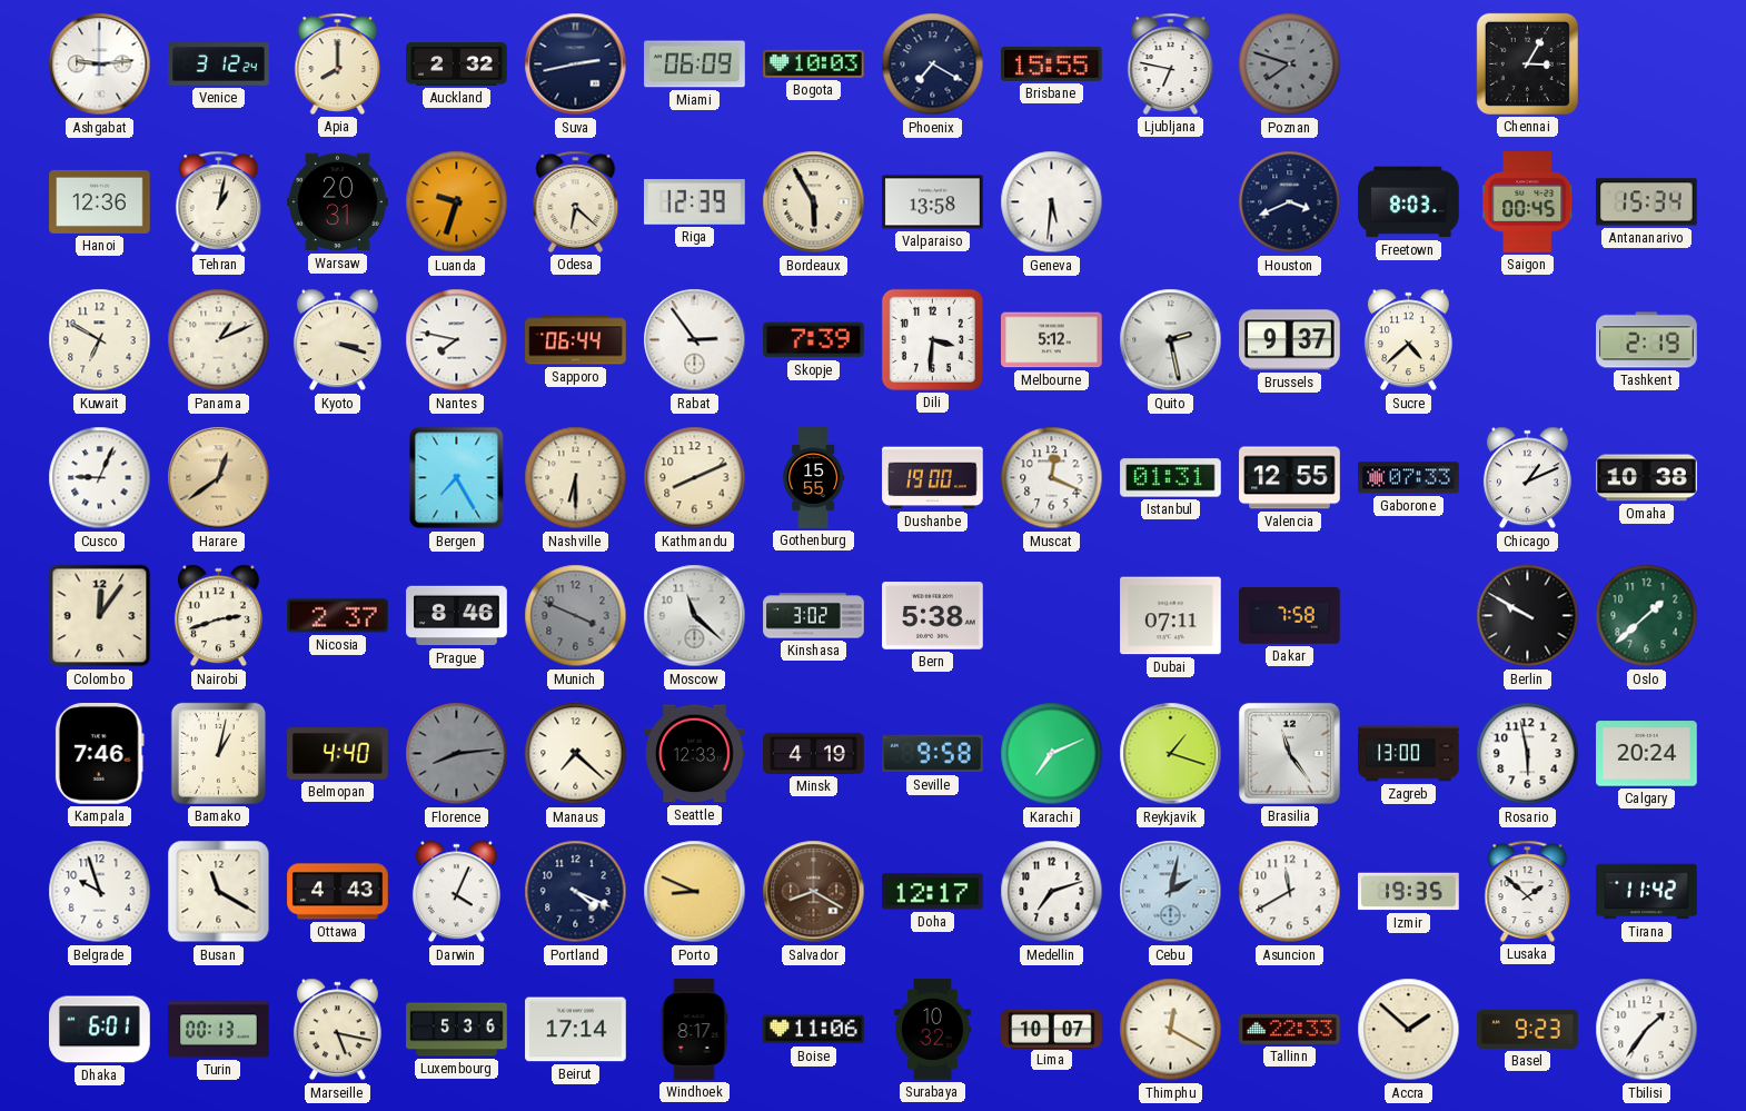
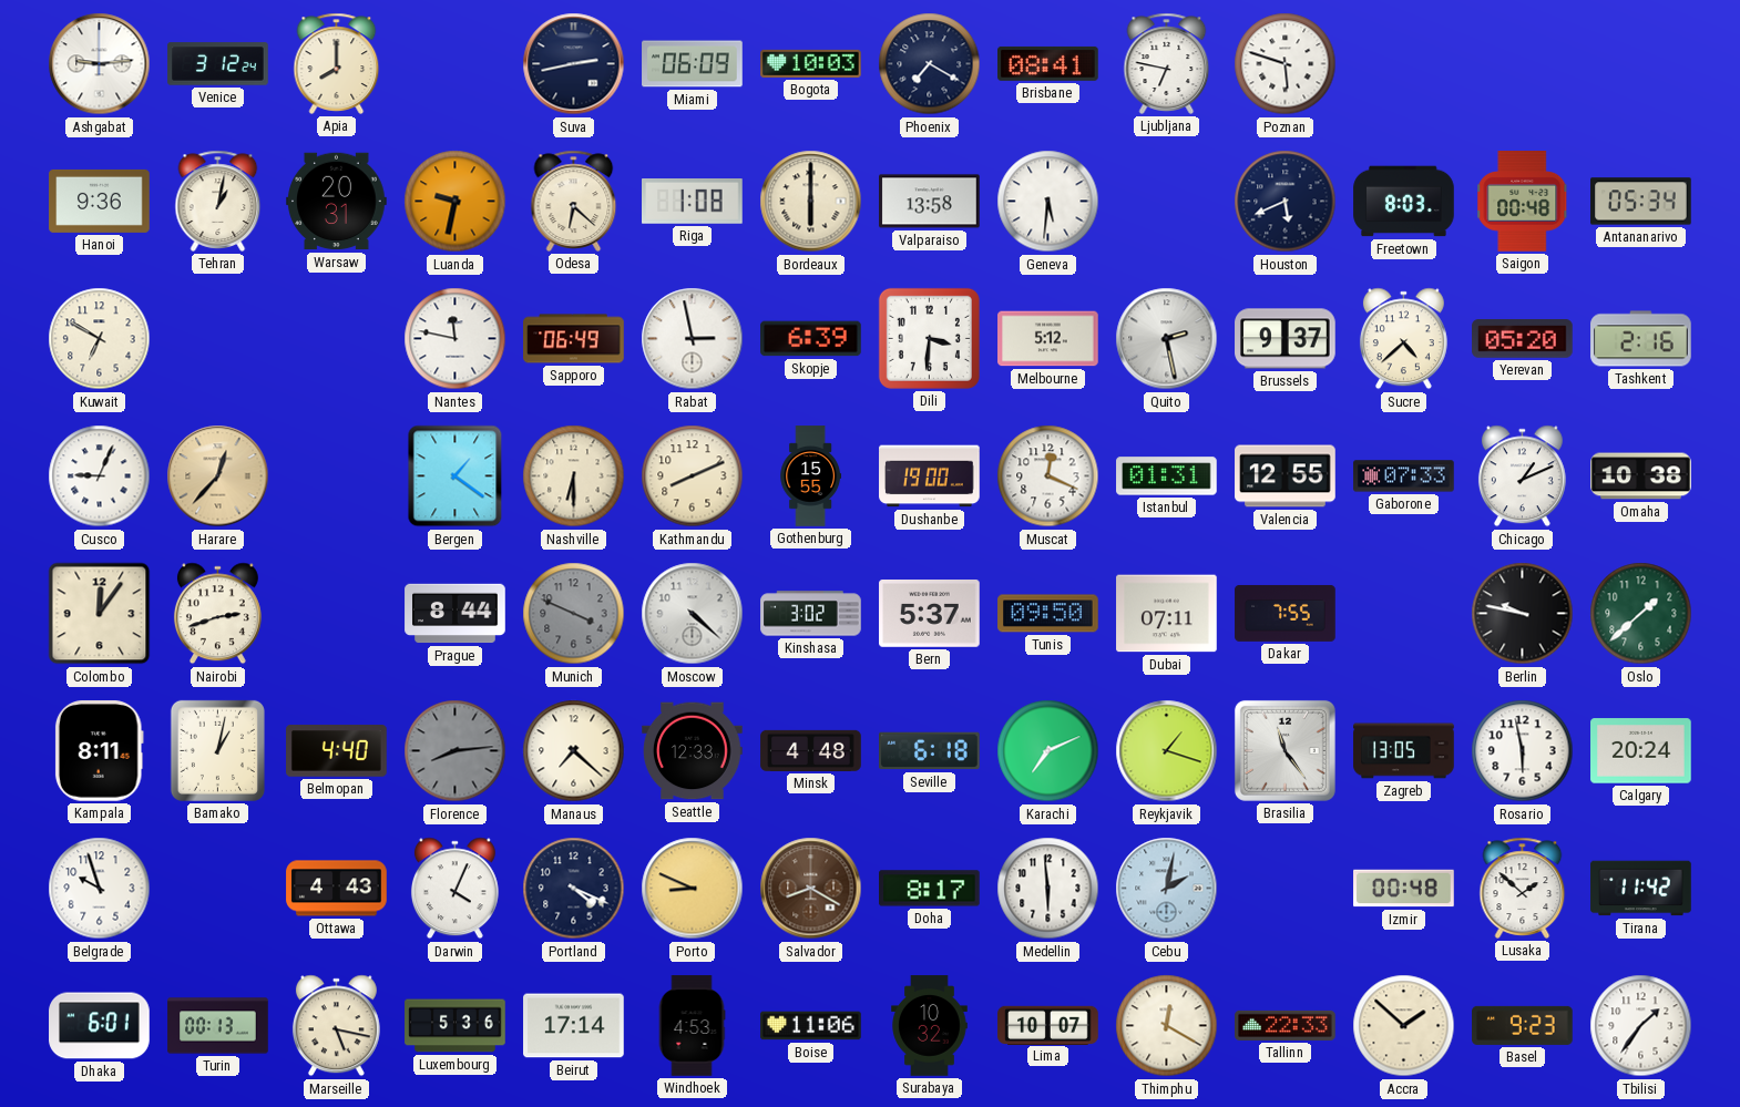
Auckland: 2:32 -> none (457, 65)
Brisbane: 15:55 -> 08:41 (1048, 63)
Poznan: 7:48 -> 5:48 (1286, 64)
Poznan dial: grey -> white (1286, 64)
Chennai: 3:05 -> none (1527, 63)
Hanoi: 12:36 -> 9:36 (100, 201)
Luanda: 9:33 -> 9:32 (456, 202)
Riga: 12:39 -> 1:08 (693, 202)
Bordeaux: 5:55 -> 6:00 (811, 202)
Houston: 3:41 -> 5:41 (1286, 202)
Saigon: 00:45 -> 00:48 (1523, 202)
Antananarivo: 15:34 -> 05:34 (1641, 202)
Panama: 1:11 -> none (219, 340)
Kyoto: 3:18 -> none (337, 340)
Nantes: 7:47 -> 11:47 (456, 339)
Sapporo: 06:44 -> 06:49 (574, 339)
Rabat: 2:54 -> 2:58 (693, 339)
Skopje: 7:39 -> 6:39 (811, 339)
Yerevan: none -> 05:20 (1523, 339)
Tashkent: 2:19 -> 2:16 (1641, 339)
Harare: 12:39 -> 12:37 (218, 476)
Bergen: 7:25 -> 1:21 (456, 476)
Nicosia: 2:37 -> none (338, 616)
Prague: 8:46 -> 8:44 (456, 614)
Moscow: 11:22 -> 4:22 (693, 614)
Bern: 5:38 -> 5:37 (930, 614)
Tunis: none -> 09:50 (1048, 614)
Dakar: 7:58 -> 7:55 (1286, 613)
Berlin: 9:50 -> 9:47 (1523, 614)
Kampala: 7:46 -> 8:11 (99, 751)
Minsk: 4:19 -> 4:48 (811, 750)
Seville: 9:58 -> 6:18 (930, 751)
Zagreb: 13:00 -> 13:05 (1404, 751)
Busan: 11:20 -> none (219, 892)
Doha: 12:17 -> 8:17 (930, 889)
Medellin: 7:12 -> 5:59 (1048, 889)
Asuncion: 11:40 -> none (1290, 892)
Izmir: 19:35 -> 00:48 (1404, 889)
Windhoek: 8:17 -> 4:53 (692, 1026)
